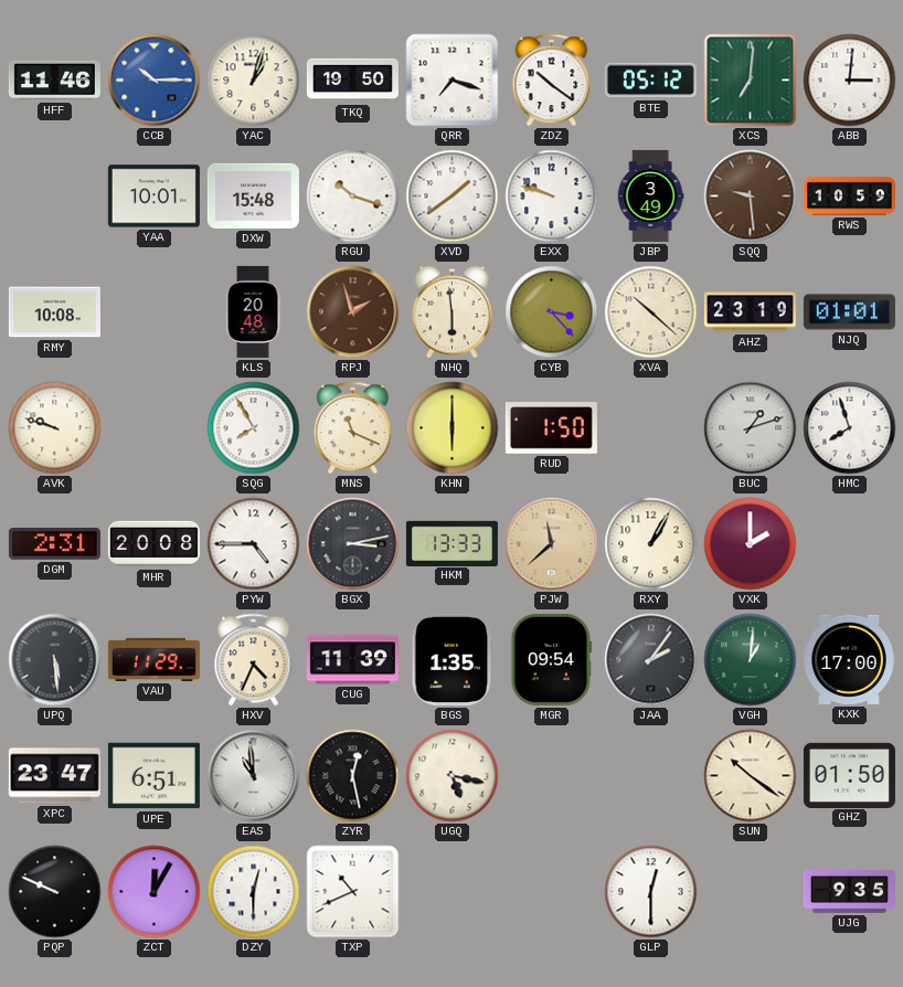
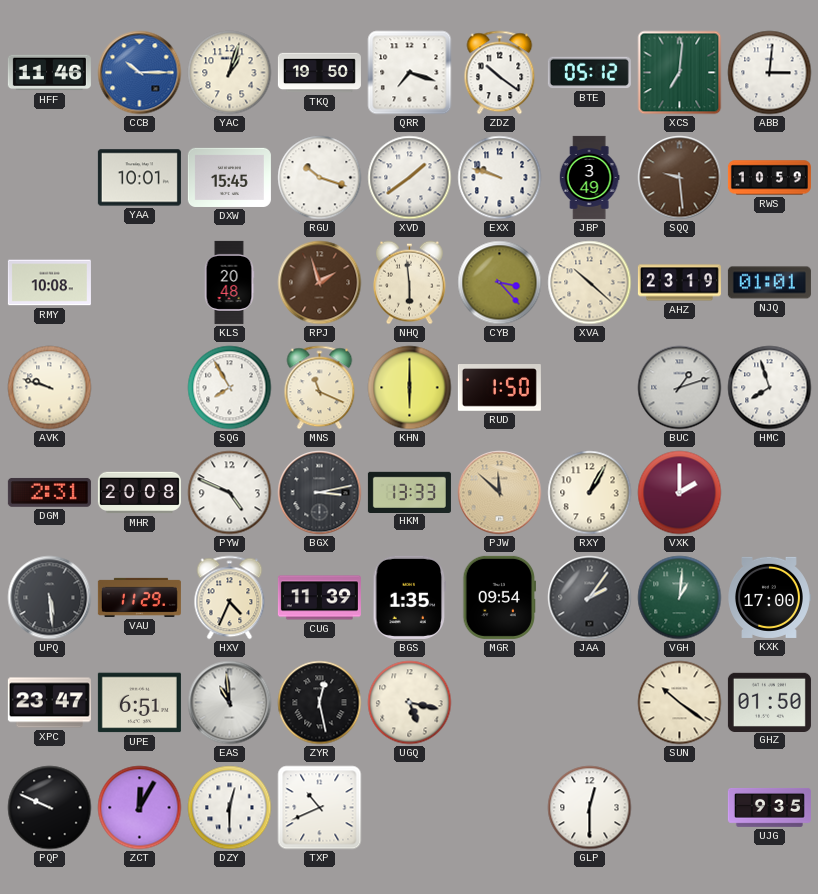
DXW: 15:48 -> 15:45 (229, 177)
PYW: 4:45 -> 4:49 (230, 493)
PJW: 11:38 -> 11:52 (500, 493)
